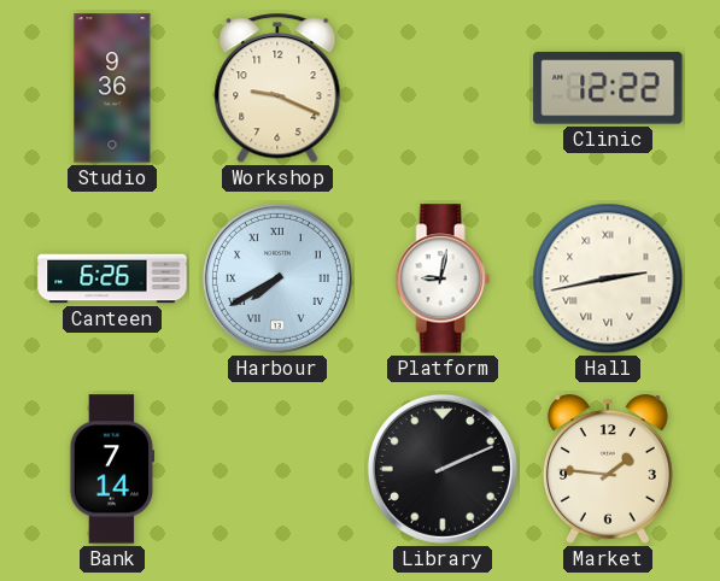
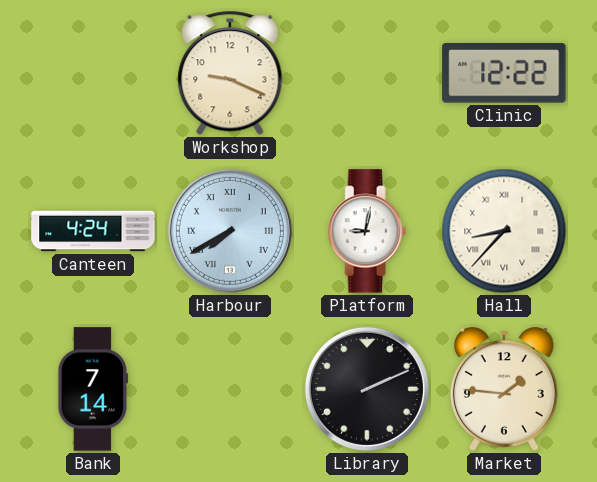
Studio: 9:36 -> none (112, 88)
Canteen: 6:26 -> 4:24 (93, 231)
Hall: 2:43 -> 8:37 (504, 231)
